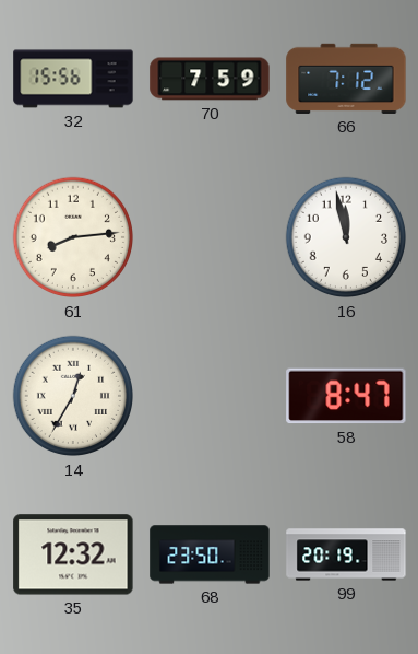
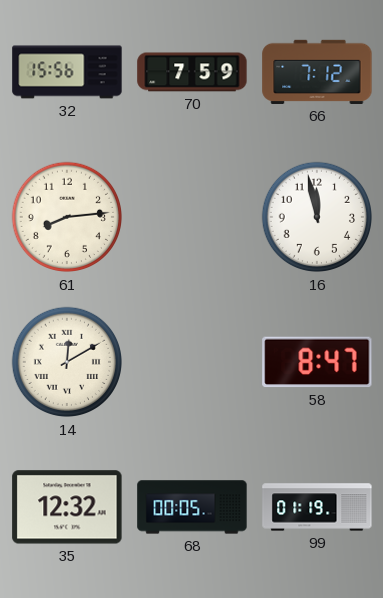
14: 12:35 -> 12:10 (67, 362)
68: 23:50 -> 00:05 (192, 507)
99: 20:19 -> 01:19 (317, 507)
